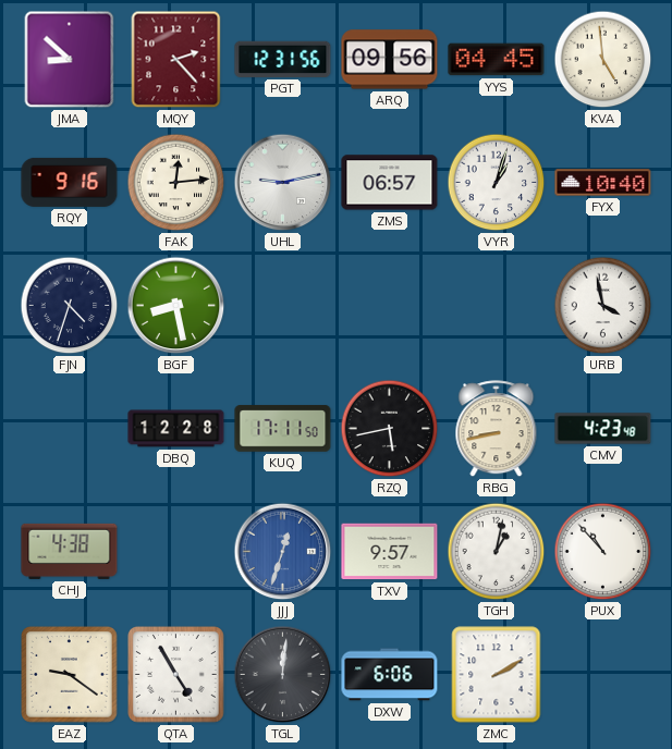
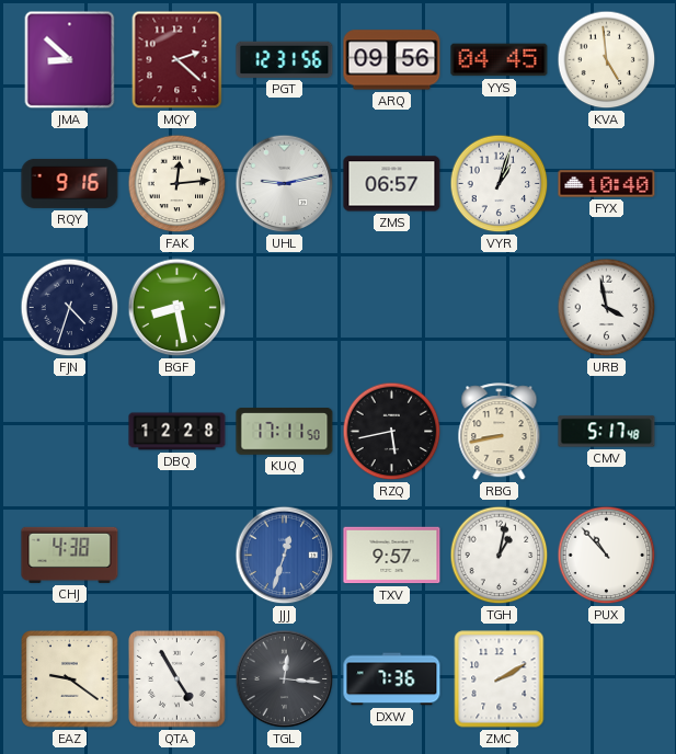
MQY: 2:23 -> 2:22 (177, 60)
CMV: 4:23 -> 5:17 (607, 432)
TGL: 12:01 -> 12:16 (285, 679)
DXW: 6:06 -> 7:36 (392, 679)
